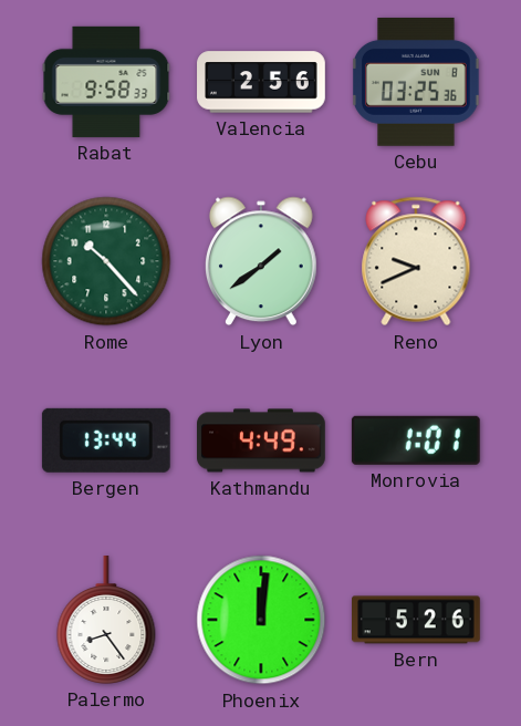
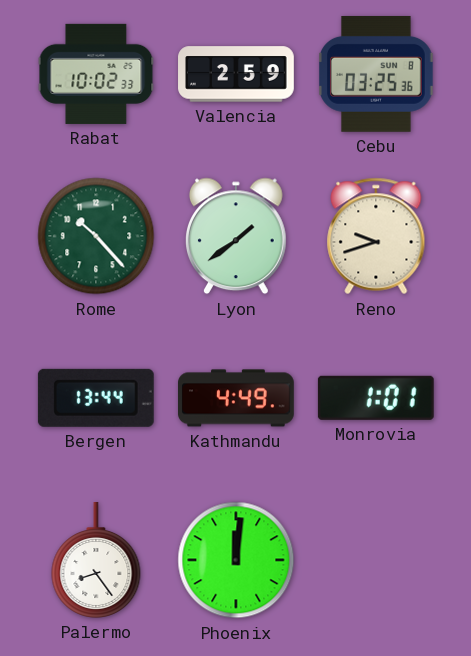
Rabat: 9:58 -> 10:02 (96, 74)
Valencia: 2:56 -> 2:59 (236, 74)
Reno: 9:41 -> 9:42 (376, 236)
Bern: 5:26 -> none (417, 620)
